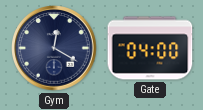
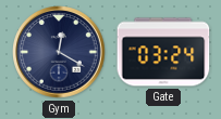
Gate: 04:00 -> 03:24 (163, 52)
